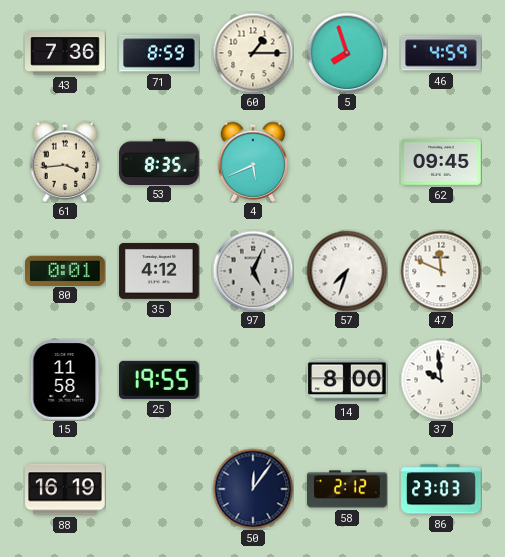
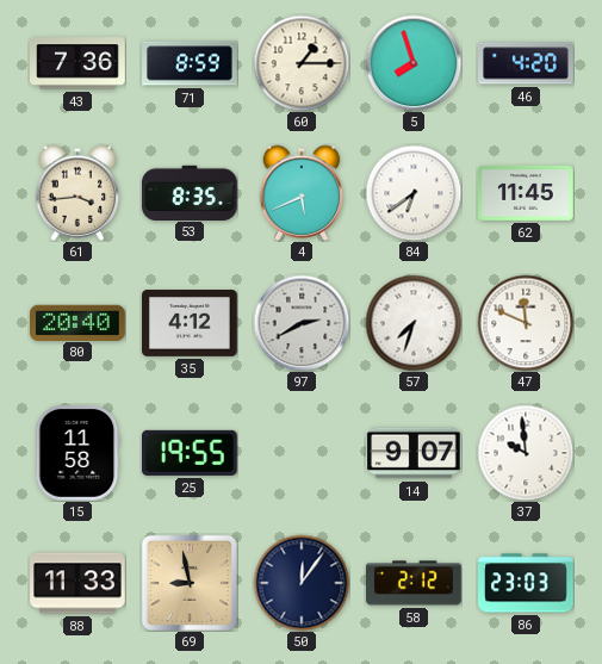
46: 4:59 -> 4:20 (526, 63)
84: none -> 6:39 (414, 193)
62: 09:45 -> 11:45 (526, 194)
80: 0:01 -> 20:40 (79, 322)
97: 5:04 -> 2:40 (302, 323)
14: 8:00 -> 9:07 (415, 453)
88: 16:19 -> 11:33 (77, 583)
69: none -> 8:58 (190, 583)
